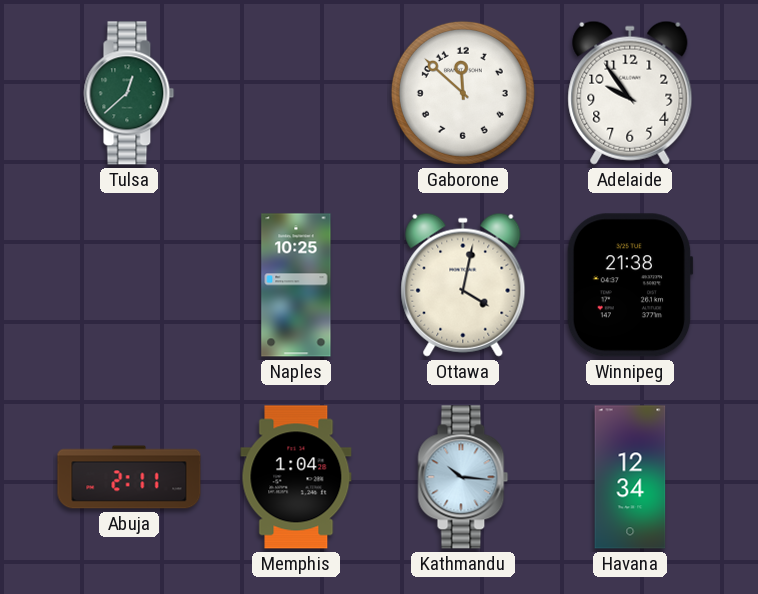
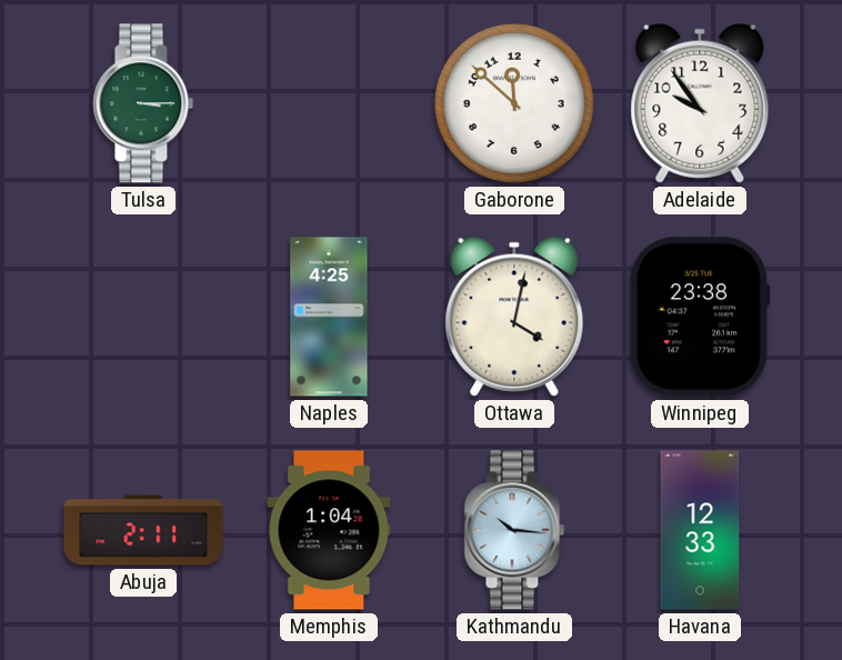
Tulsa: 12:38 -> 3:15 (143, 103)
Naples: 10:25 -> 4:25 (329, 317)
Winnipeg: 21:38 -> 23:38 (700, 317)
Havana: 12:34 -> 12:33 (700, 530)
